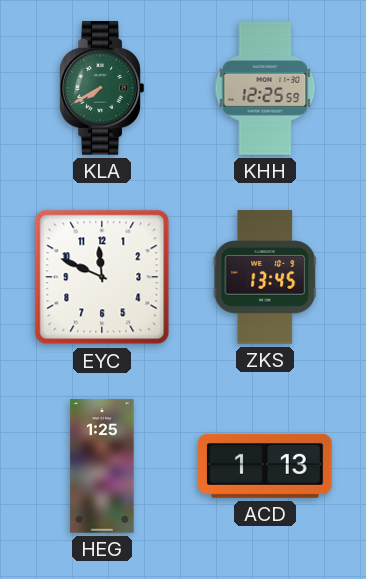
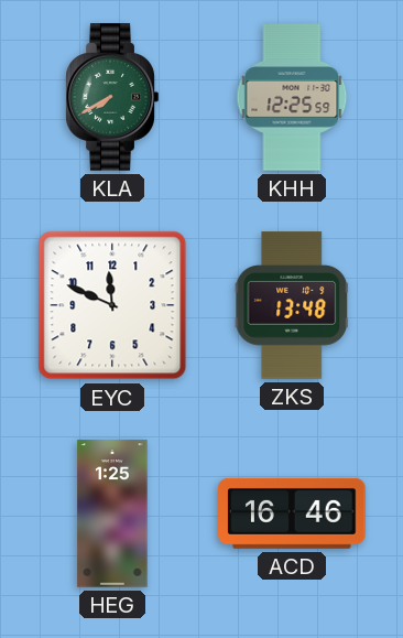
ZKS: 13:45 -> 13:48 (292, 305)
ACD: 1:13 -> 16:46 (292, 513)
